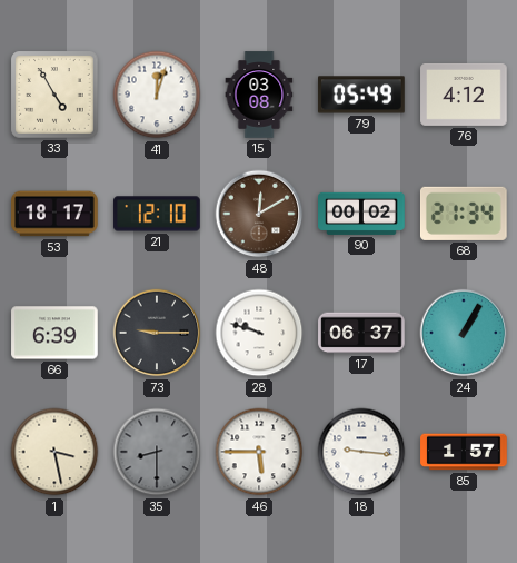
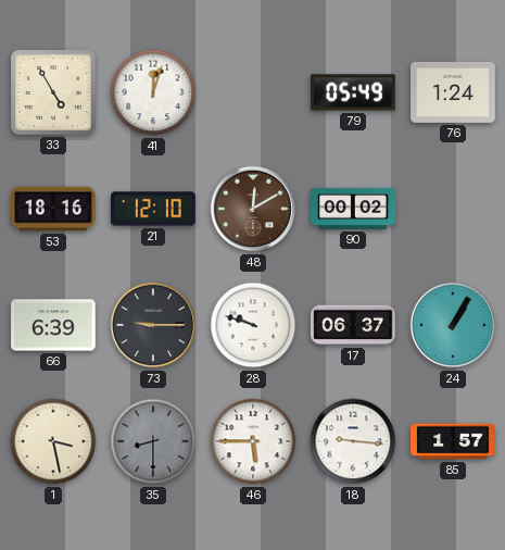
15: 03:08 -> none (259, 95)
76: 4:12 -> 1:24 (453, 92)
53: 18:17 -> 18:16 (53, 209)
68: 21:34 -> none (464, 214)
